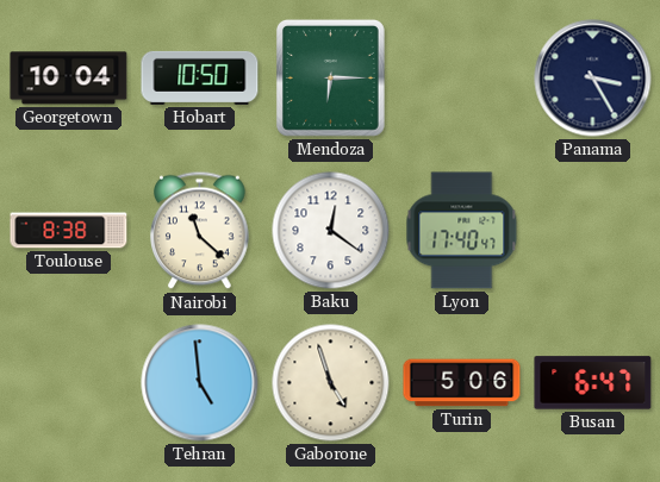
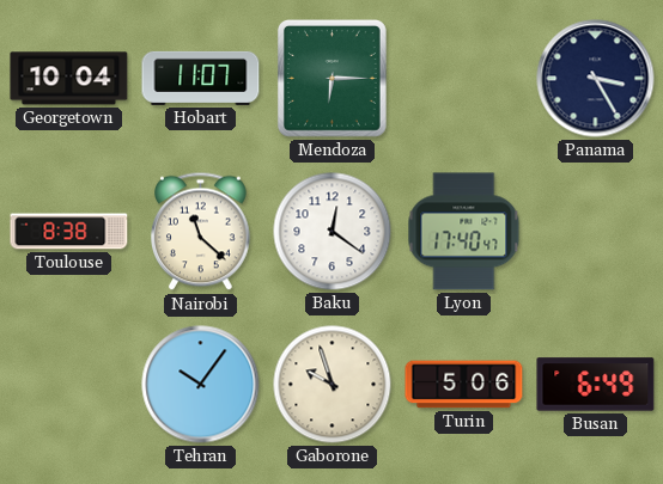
Hobart: 10:50 -> 11:07 (201, 78)
Tehran: 4:59 -> 10:06 (201, 385)
Gaborone: 4:57 -> 9:57 (333, 385)
Busan: 6:47 -> 6:49 (596, 385)
